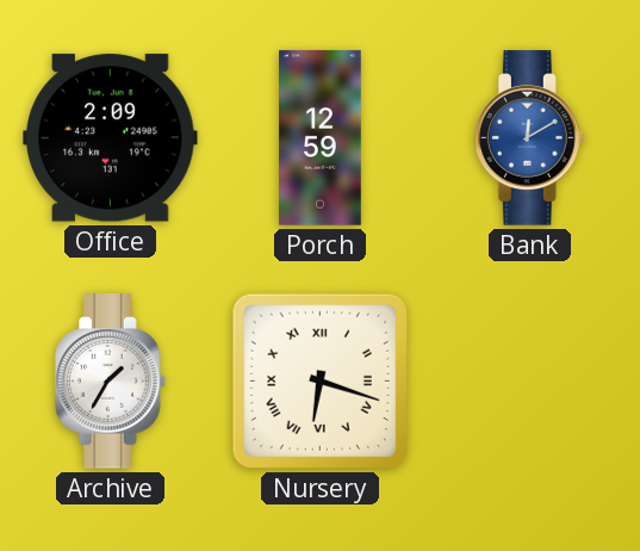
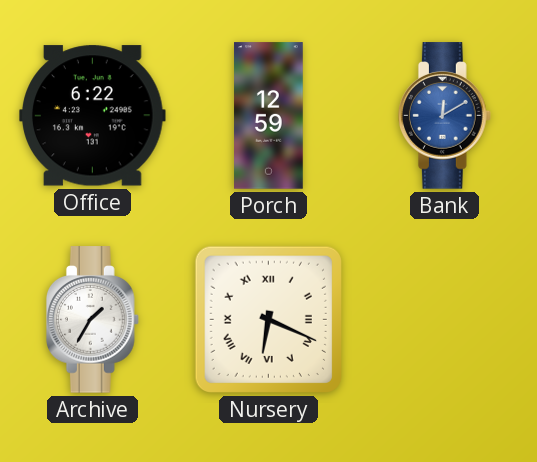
Office: 2:09 -> 6:22 (93, 116)
Nursery: 6:18 -> 6:19 (268, 319)
